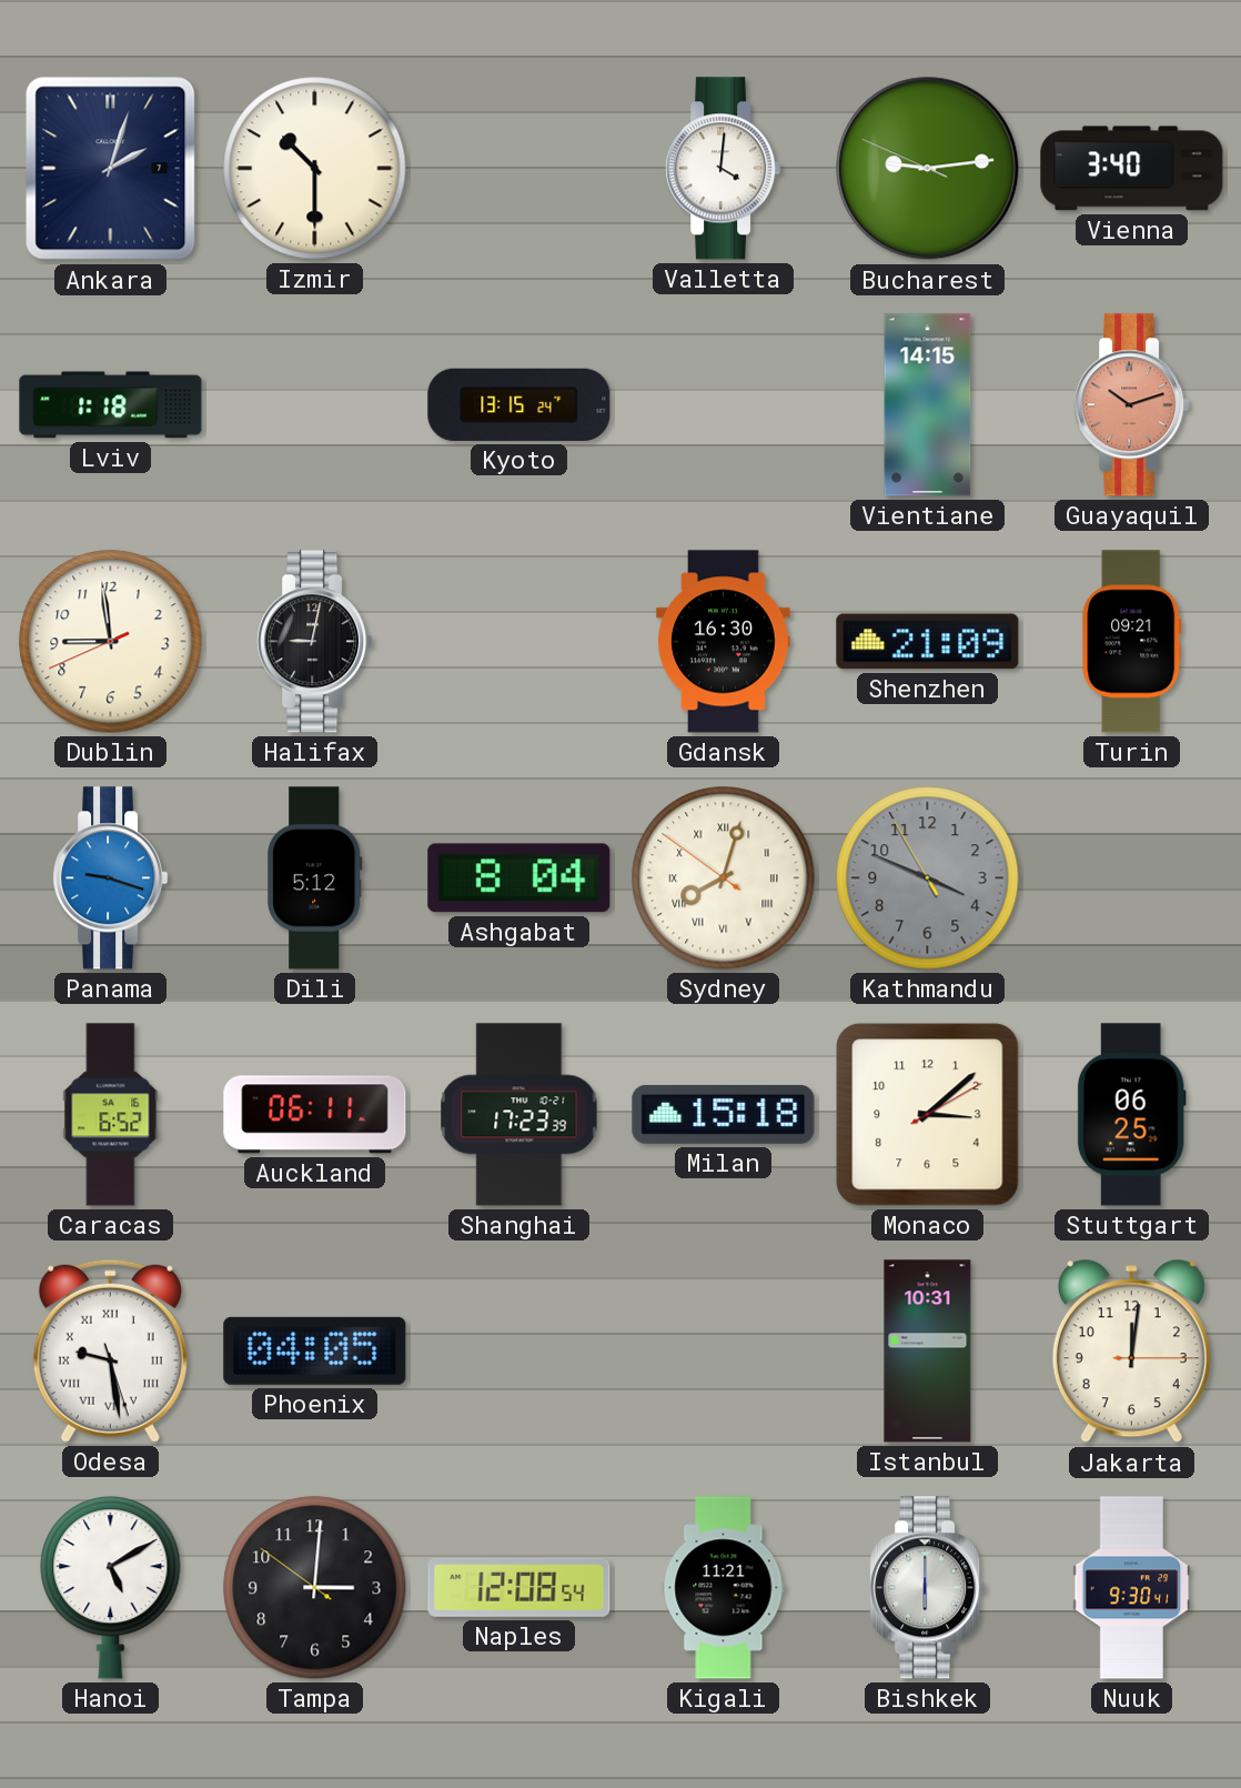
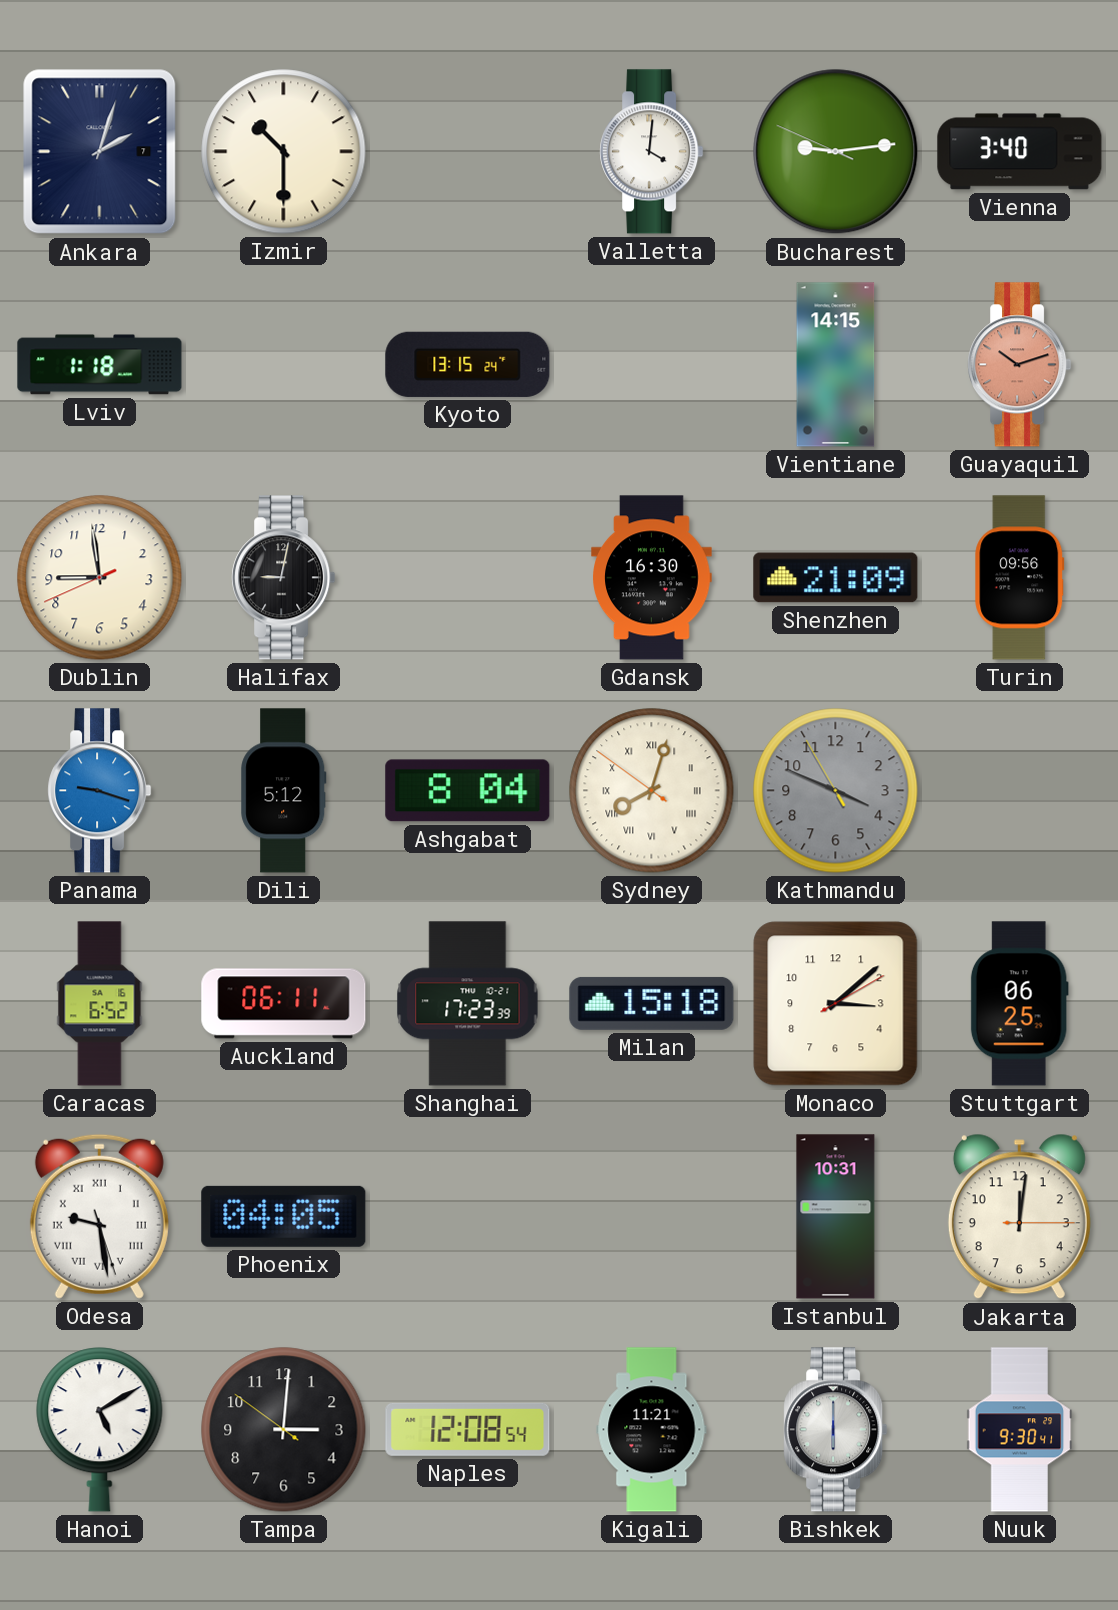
Turin: 09:21 -> 09:56 (1020, 578)
